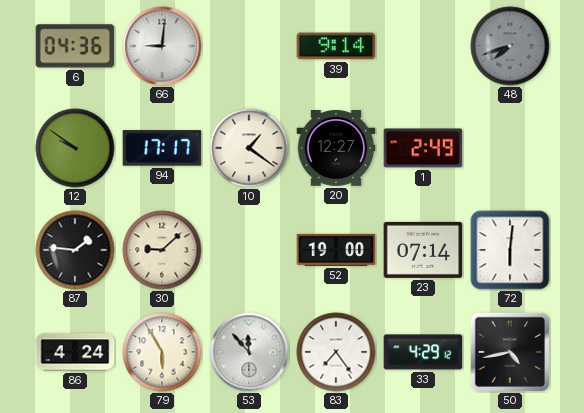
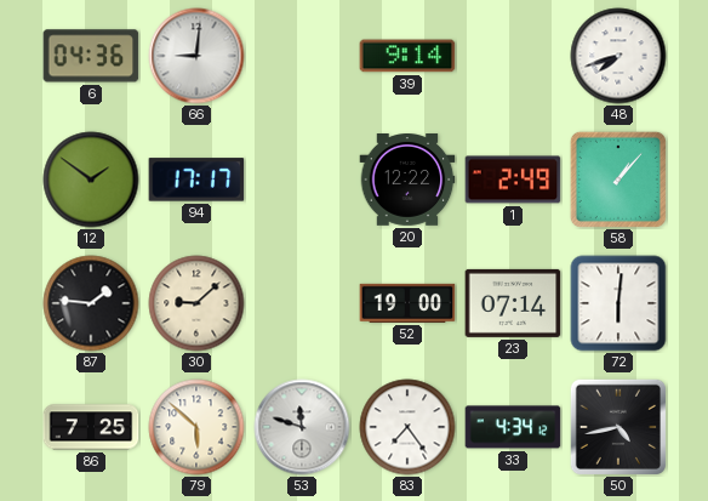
48 dial: grey -> white (618, 56)
12: 9:51 -> 1:51 (91, 180)
10: 1:21 -> none (249, 148)
20: 12:27 -> 12:22 (407, 181)
58: none -> 1:07 (618, 180)
86: 4:24 -> 7:25 (91, 427)
79: 5:55 -> 5:52 (196, 427)
53: 11:53 -> 11:48 (302, 427)
33: 4:29 -> 4:34 (513, 427)
